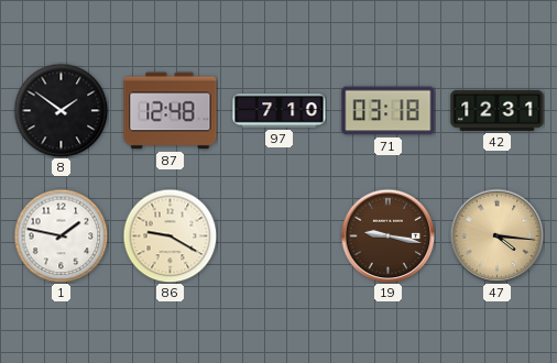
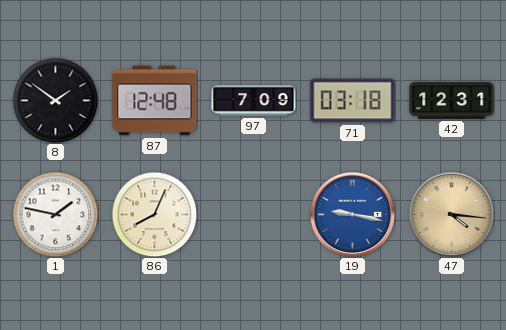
97: 7:10 -> 7:09 (254, 101)
86: 9:20 -> 8:04 (154, 214)
19 dial: brown -> blue (352, 214)
